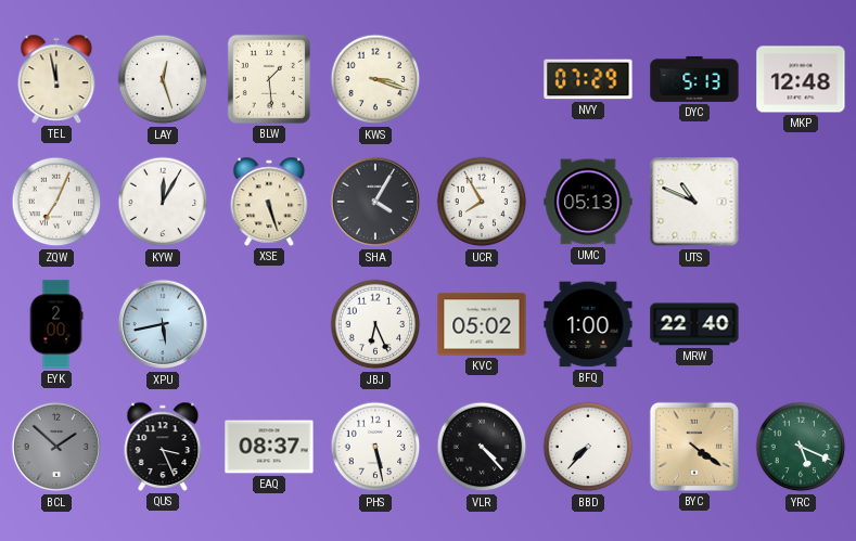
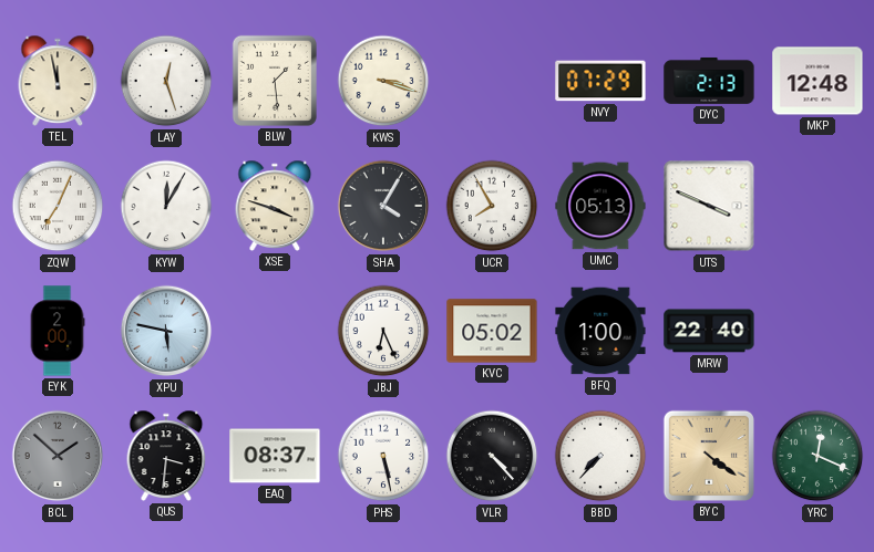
DYC: 5:13 -> 2:13 (709, 81)
XSE: 5:27 -> 3:48 (275, 206)
UTS: 10:49 -> 3:49 (709, 206)
XPU: 5:43 -> 5:47 (166, 331)
QUS: 3:26 -> 3:31 (166, 456)
YRC: 5:19 -> 12:19 (818, 456)
